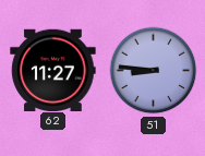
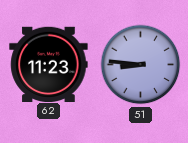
62: 11:27 -> 11:23 (49, 64)
